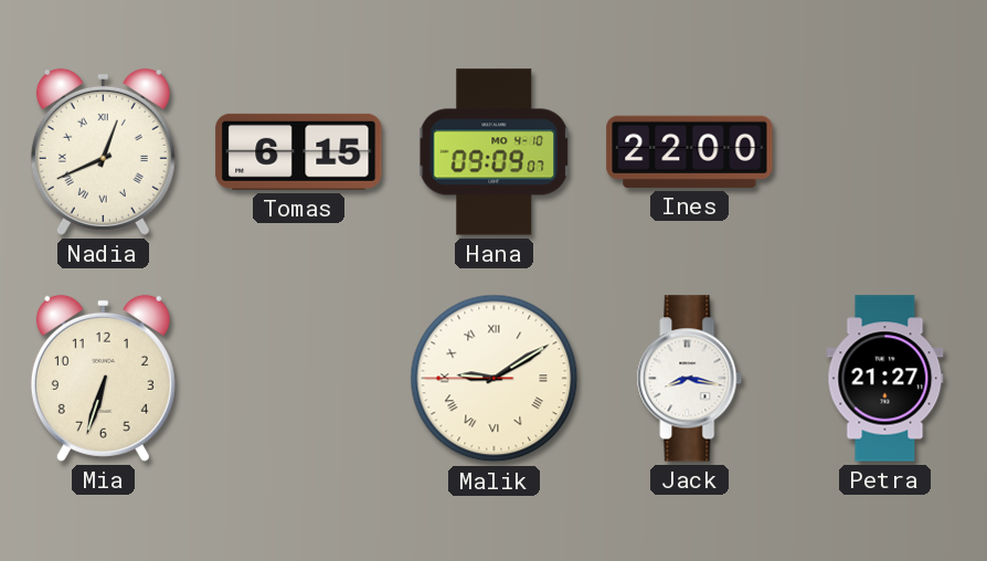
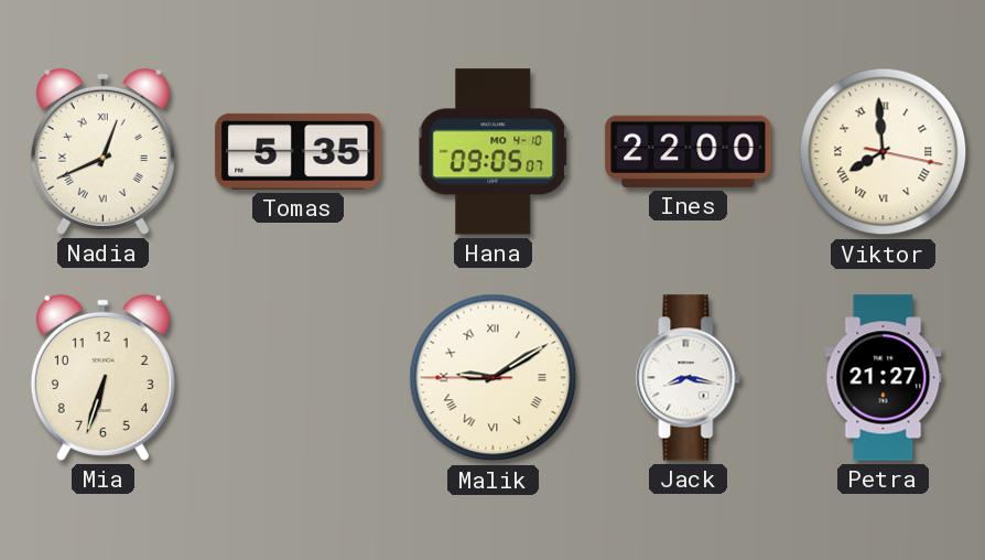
Tomas: 6:15 -> 5:35 (299, 151)
Hana: 09:09 -> 09:05 (494, 152)
Viktor: none -> 7:59 (884, 152)
